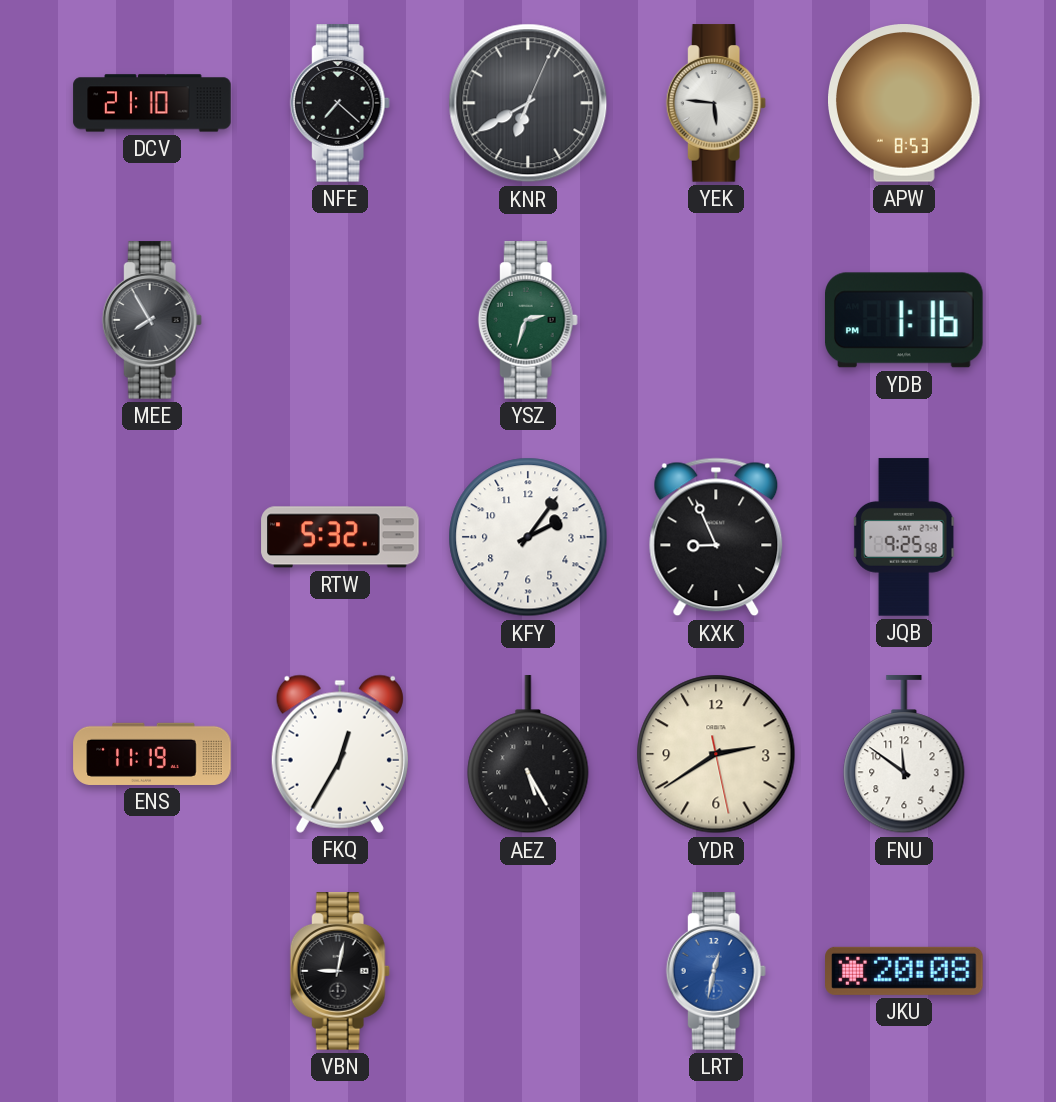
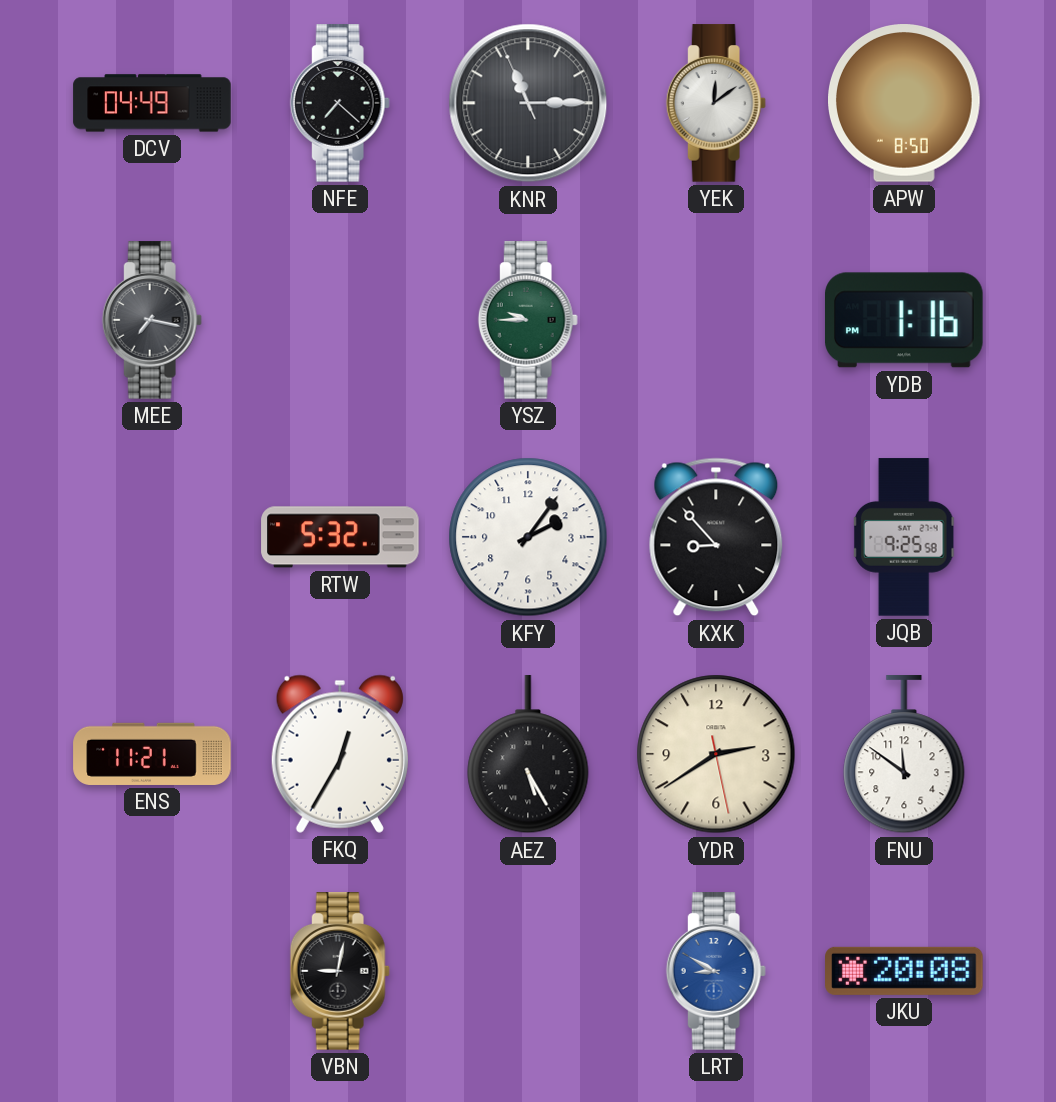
DCV: 21:10 -> 04:49 (152, 103)
KNR: 6:40 -> 11:14 (528, 103)
YEK: 5:46 -> 12:09 (716, 103)
APW: 8:53 -> 8:50 (905, 103)
MEE: 7:55 -> 7:17 (152, 320)
YSZ: 2:33 -> 9:45 (528, 320)
KXK: 8:56 -> 8:53 (716, 537)
ENS: 11:19 -> 11:21 (152, 754)
LRT: 12:32 -> 8:50 (716, 971)
